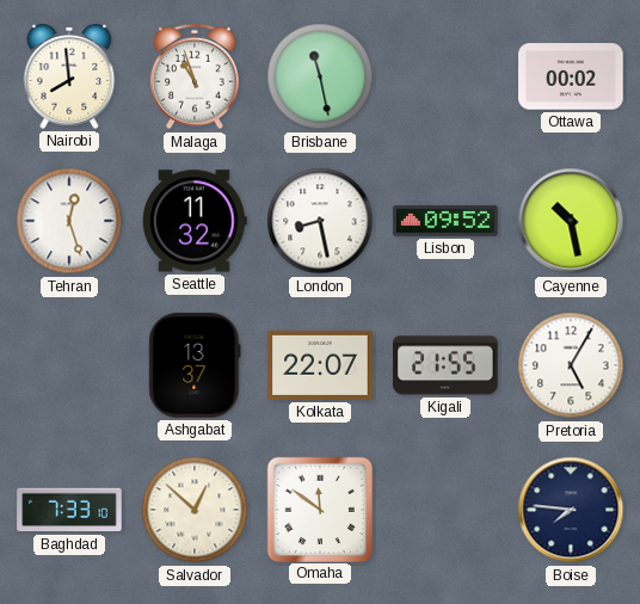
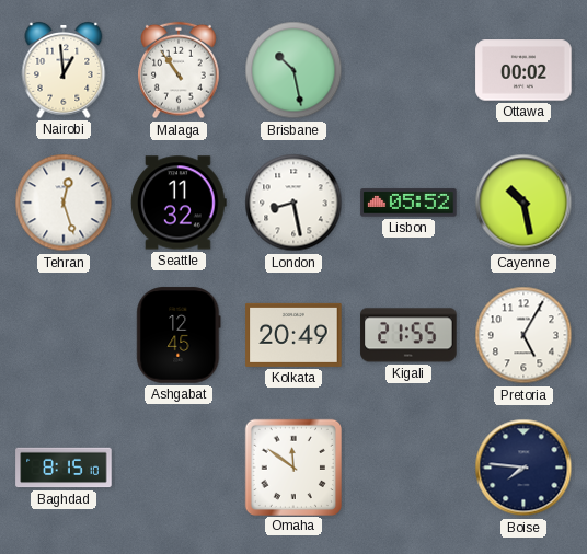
Nairobi: 7:59 -> 12:59 (64, 71)
Malaga: 10:57 -> 10:54 (180, 70)
Brisbane: 11:28 -> 10:28 (293, 70)
Lisbon: 09:52 -> 05:52 (408, 203)
Ashgabat: 13:37 -> 12:45 (179, 335)
Kolkata: 22:07 -> 20:49 (293, 335)
Baghdad: 7:33 -> 8:15 (64, 468)
Salvador: 12:52 -> none (195, 510)
